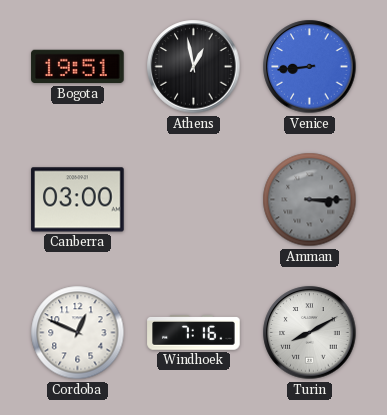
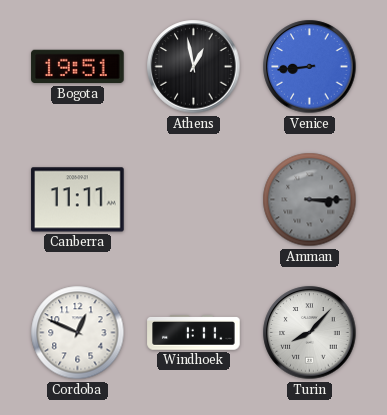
Canberra: 03:00 -> 11:11 (78, 200)
Windhoek: 7:16 -> 1:11 (194, 333)
Turin: 8:10 -> 8:07 (310, 333)
